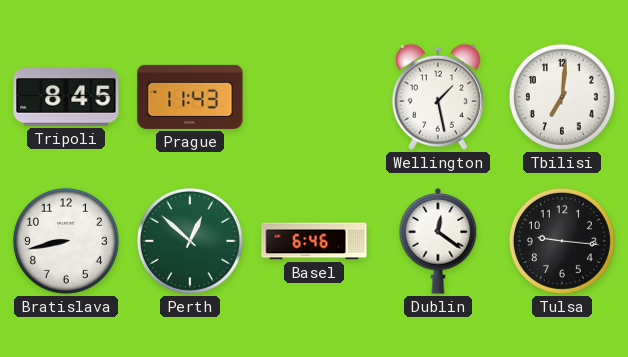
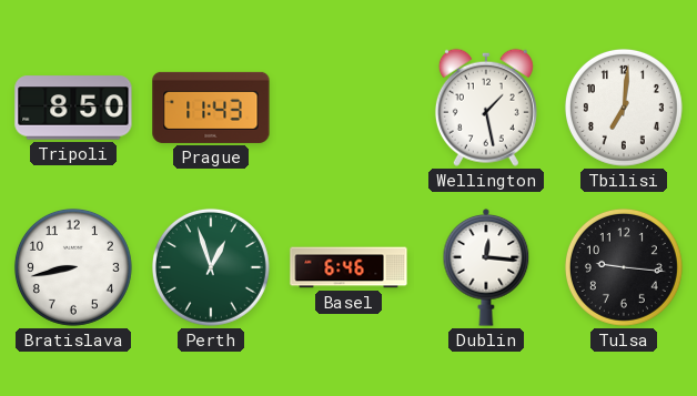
Tripoli: 8:45 -> 8:50 (73, 108)
Perth: 12:52 -> 12:57 (211, 267)
Dublin: 12:21 -> 12:16 (486, 268)
